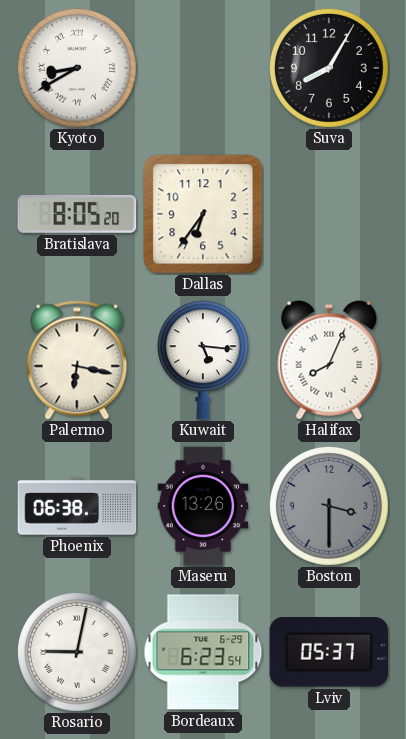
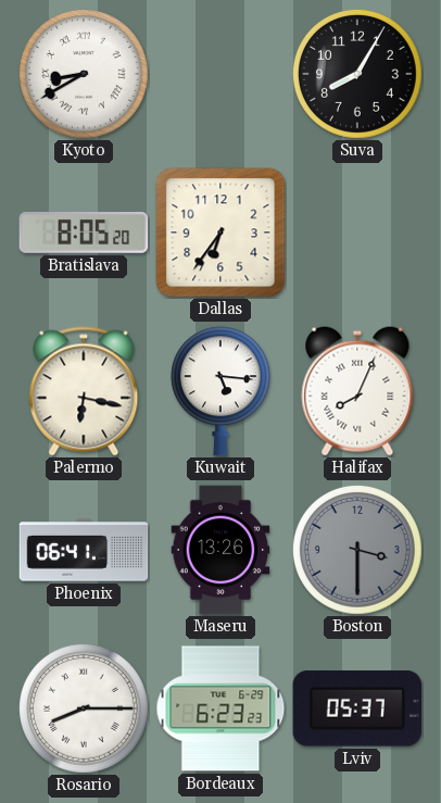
Phoenix: 06:38 -> 06:41 (84, 550)
Rosario: 9:02 -> 8:15 (84, 708)
Bordeaux: 6:23:54 -> 6:23:23 (220, 708)
